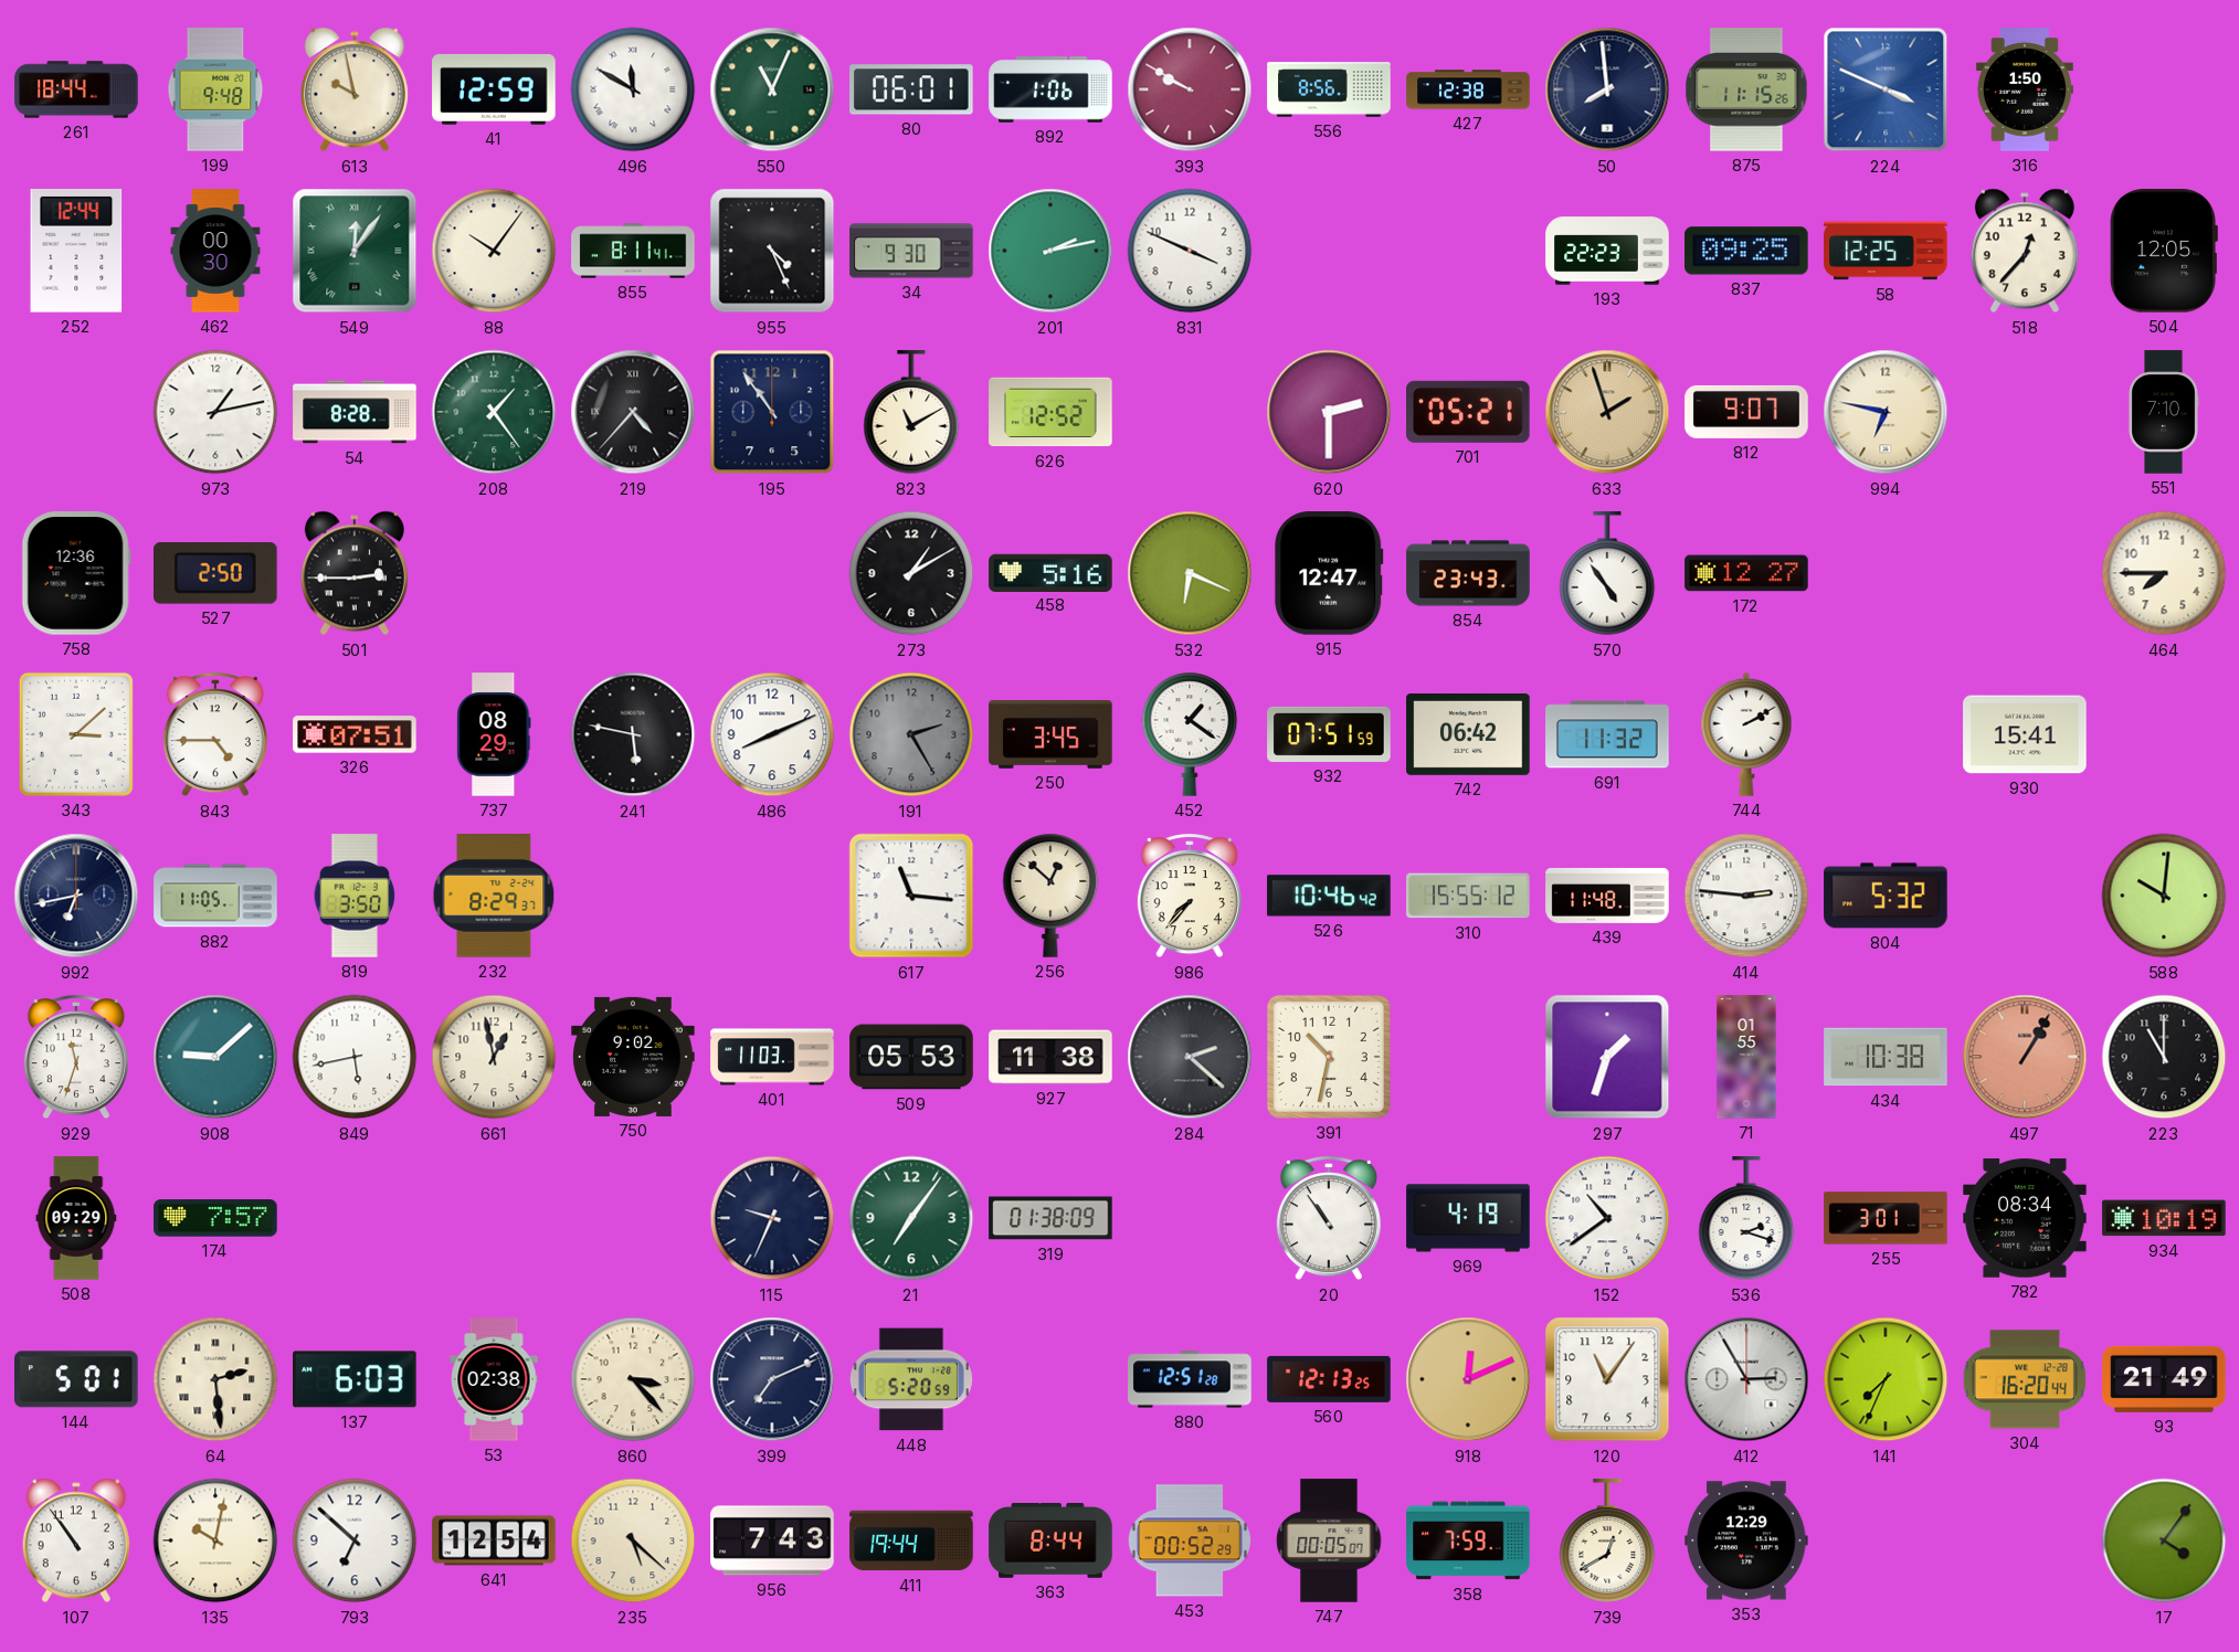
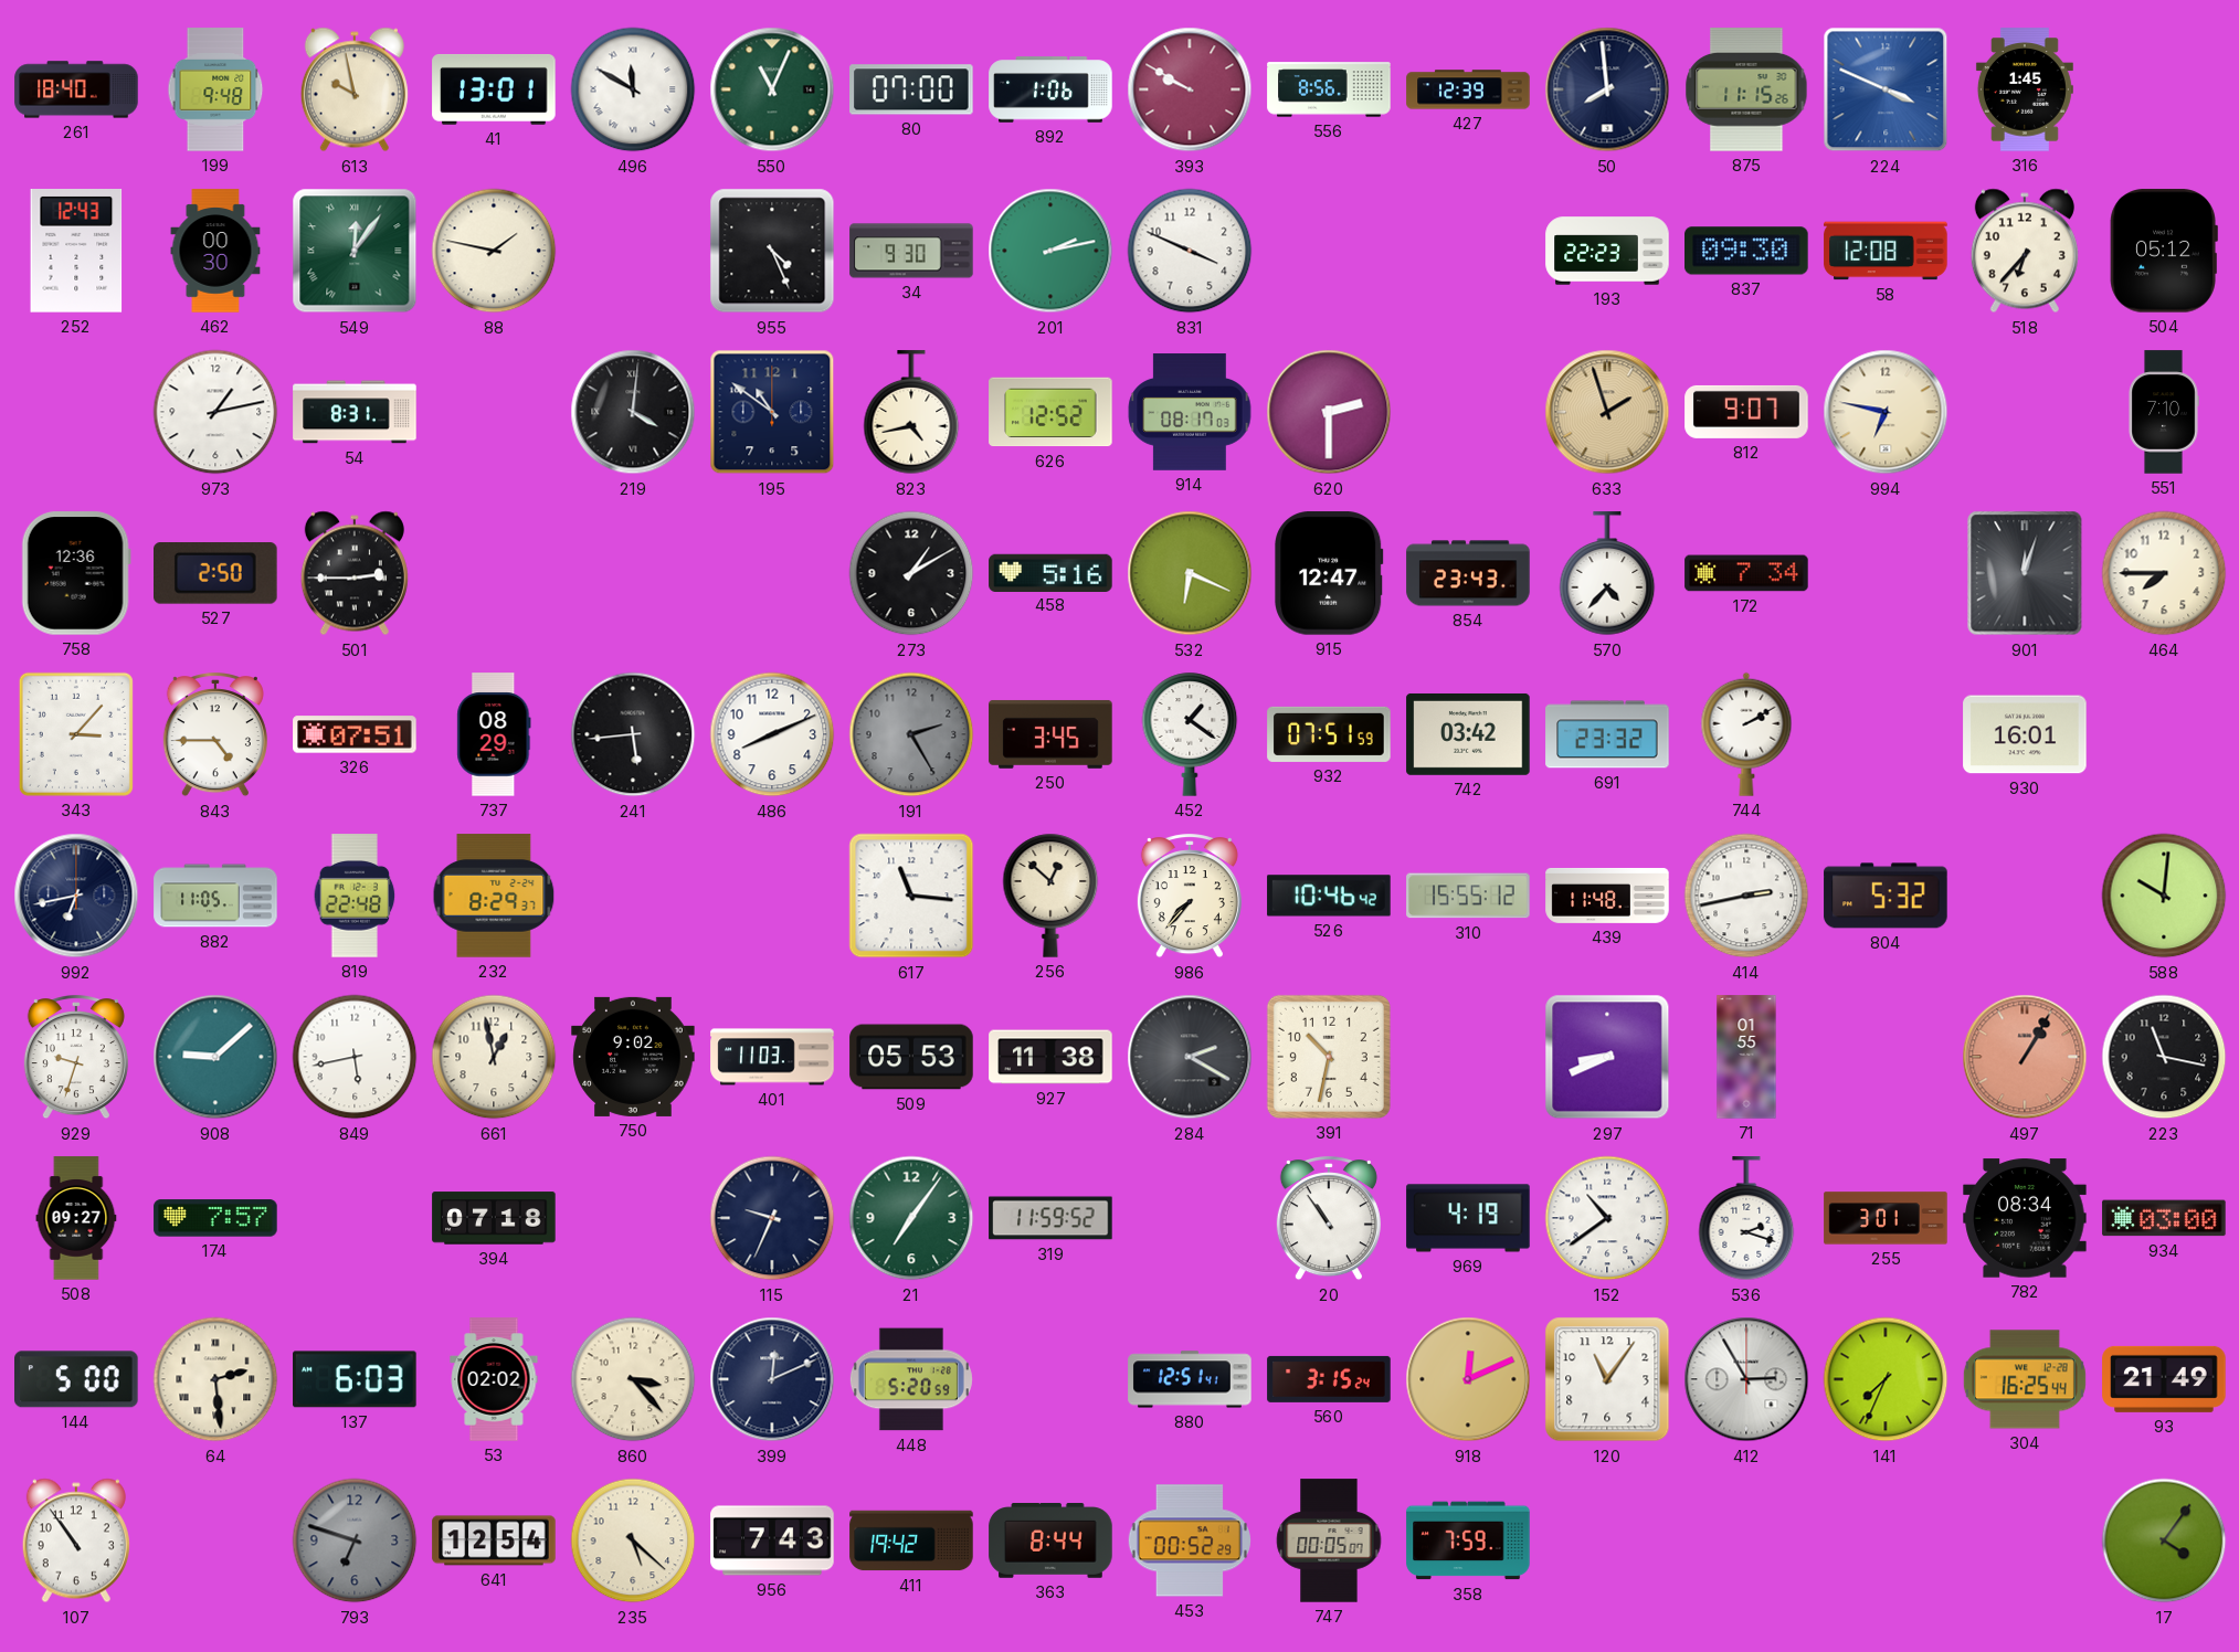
261: 18:44 -> 18:40 (76, 89)
41: 12:59 -> 13:01 (494, 89)
80: 06:01 -> 07:00 (911, 89)
427: 12:38 -> 12:39 (1468, 89)
316: 1:50 -> 1:45 (2025, 89)
252: 12:44 -> 12:43 (76, 252)
88: 10:06 -> 1:47 (494, 251)
855: 8:11 -> none (633, 251)
837: 09:25 -> 09:30 (1746, 251)
58: 12:25 -> 12:08 (1886, 251)
518: 12:37 -> 6:37 (2025, 251)
504: 12:05 -> 05:12 (2164, 251)
54: 8:28 -> 8:31 (355, 412)
208: 1:24 -> none (494, 412)
219: 4:37 -> 4:01 (633, 412)
195: 10:54 -> 10:51 (772, 412)
823: 11:10 -> 4:43 (911, 413)
914: none -> 08:17 (1190, 412)
701: 05:21 -> none (1469, 412)
570: 4:54 -> 4:37 (1607, 574)
172: 12:27 -> 7:34 (1746, 573)
901: none -> 12:03 (2025, 573)
343: 3:08 -> 3:07 (76, 734)
241: 5:47 -> 5:44 (633, 734)
742: 06:42 -> 03:42 (1468, 734)
691: 11:32 -> 23:32 (1607, 734)
930: 15:41 -> 16:01 (2025, 734)
819: 3:50 -> 22:48 (355, 896)
414: 2:46 -> 2:43 (1746, 896)
929: 11:33 -> 9:33 (76, 1058)
284: 2:22 -> 2:20 (1190, 1057)
297: 1:33 -> 8:41 (1607, 1057)
434: 10:38 -> none (1886, 1057)
223: 11:00 -> 11:17 (2164, 1057)
508: 09:29 -> 09:27 (76, 1218)
394: none -> 07:18 (494, 1218)
319: 01:38 -> 11:59 (1050, 1218)
934: 10:19 -> 03:00 (2164, 1218)
144: 5:01 -> 5:00 (77, 1379)
53: 02:38 -> 02:02 (494, 1379)
399: 7:11 -> 12:11 (772, 1379)
880: 12:51:28 -> 12:51:41 (1190, 1379)
560: 12:13 -> 3:15 (1329, 1379)
304: 16:20 -> 16:25 (2025, 1379)
135: 10:02 -> none (215, 1540)
793: 6:52 -> 6:48 (355, 1540)
793 dial: white -> grey (355, 1540)
411: 19:44 -> 19:42 (911, 1540)
739: 12:40 -> none (1607, 1542)
353: 12:29 -> none (1746, 1540)
